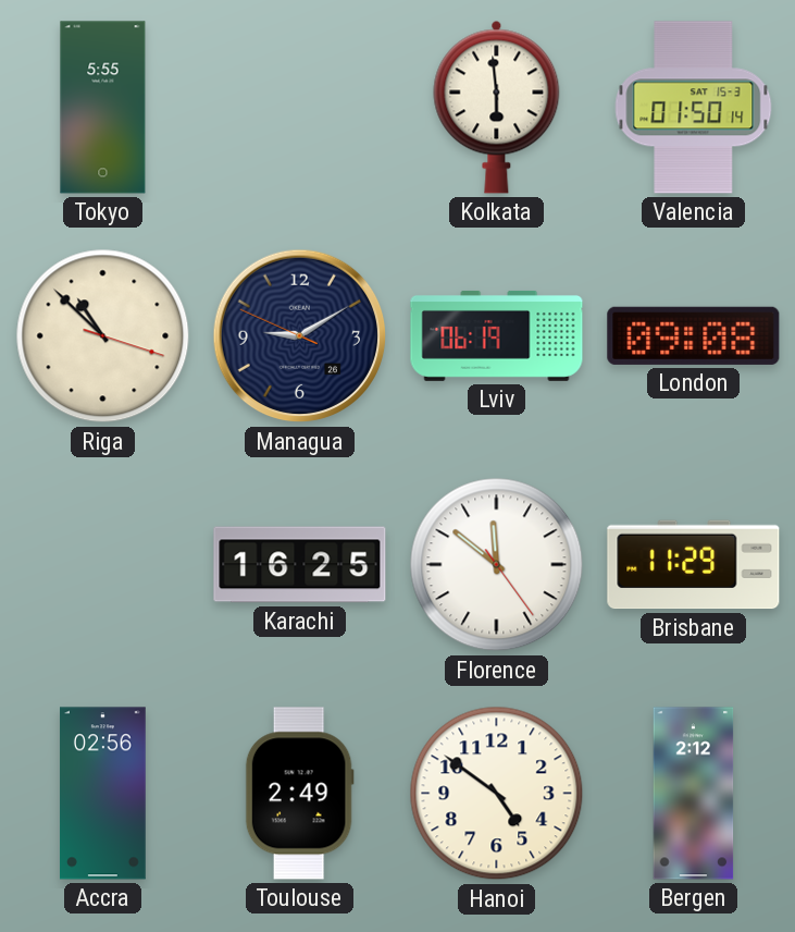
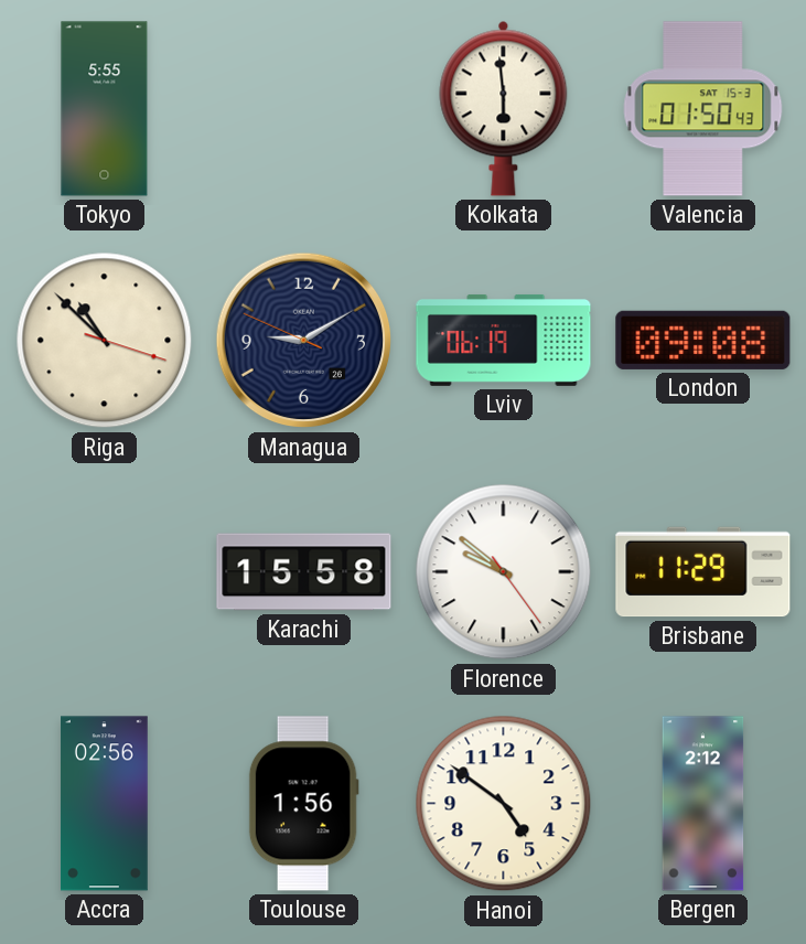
Valencia: 01:50:14 -> 01:50:43 (703, 109)
Karachi: 16:25 -> 15:58 (304, 572)
Florence: 11:51 -> 9:51 (504, 572)
Toulouse: 2:49 -> 1:56 (303, 804)
